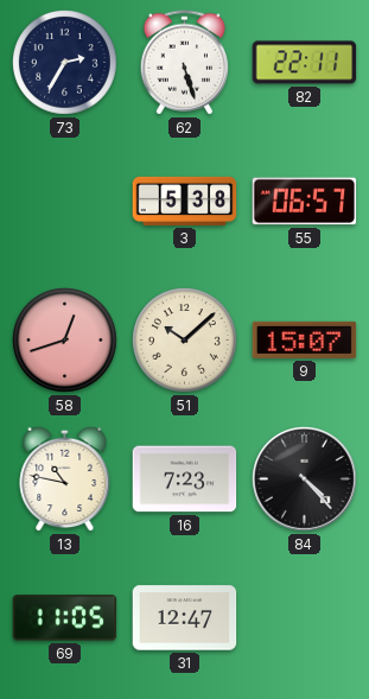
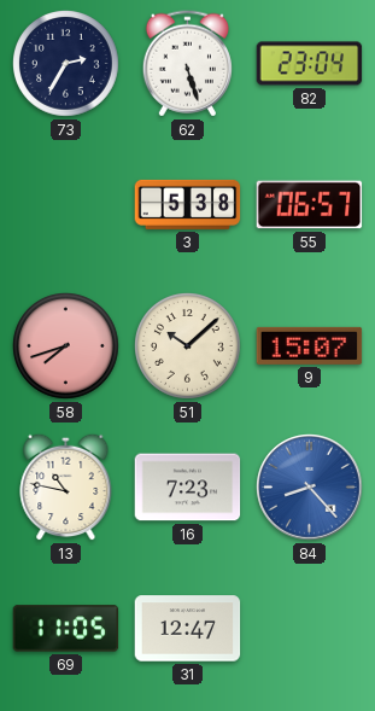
82: 22:11 -> 23:04 (310, 64)
58: 12:42 -> 7:42 (66, 346)
84: 4:23 -> 8:23 (310, 488)
84 dial: black -> blue (310, 488)
